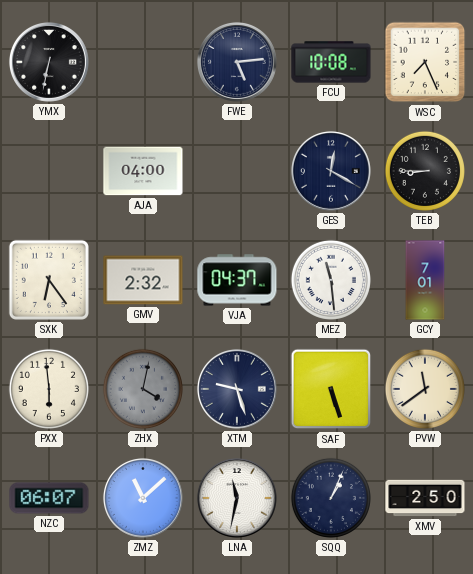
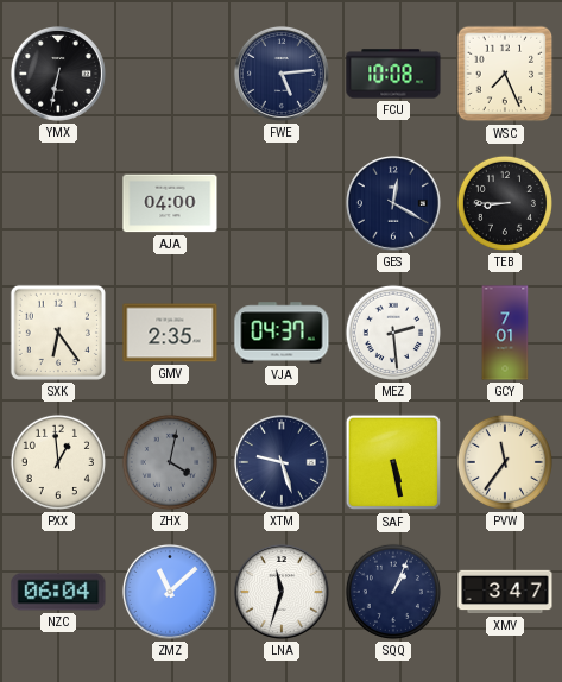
GMV: 2:32 -> 2:35 (170, 333)
MEZ: 11:29 -> 2:29 (393, 333)
PXX: 5:59 -> 12:59 (58, 462)
SAF: 5:27 -> 5:28 (393, 462)
PVW: 11:39 -> 11:36 (505, 462)
NZC: 06:07 -> 06:04 (58, 592)
LNA: 11:32 -> 11:33 (282, 592)
XMV: 2:50 -> 3:47 (505, 592)
